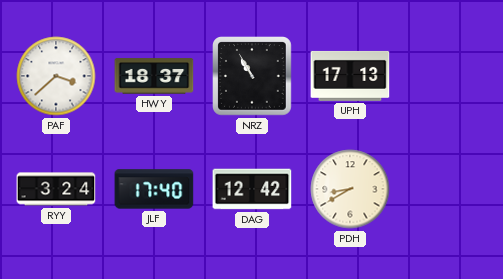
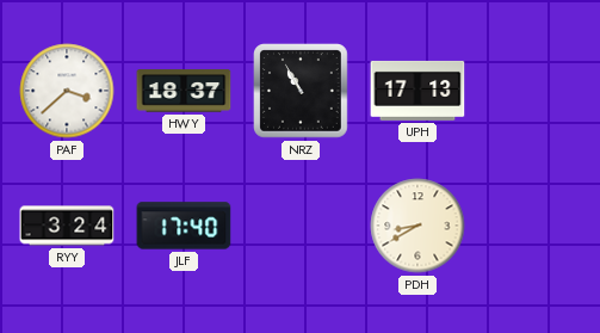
DAG: 12:42 -> none (252, 189)
